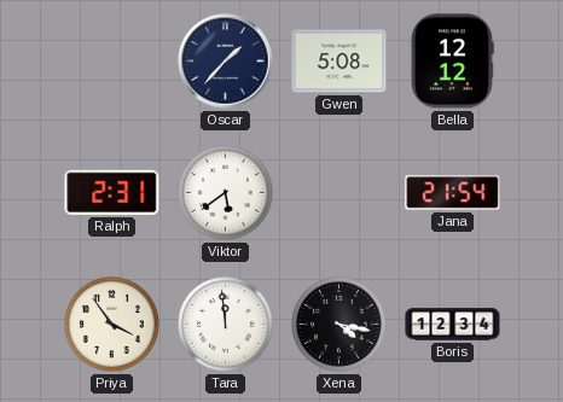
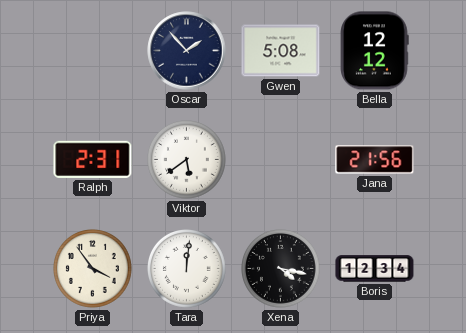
Oscar: 1:37 -> 1:53 (187, 51)
Jana: 21:54 -> 21:56 (375, 160)
Tara: 11:59 -> 12:01 (187, 269)
